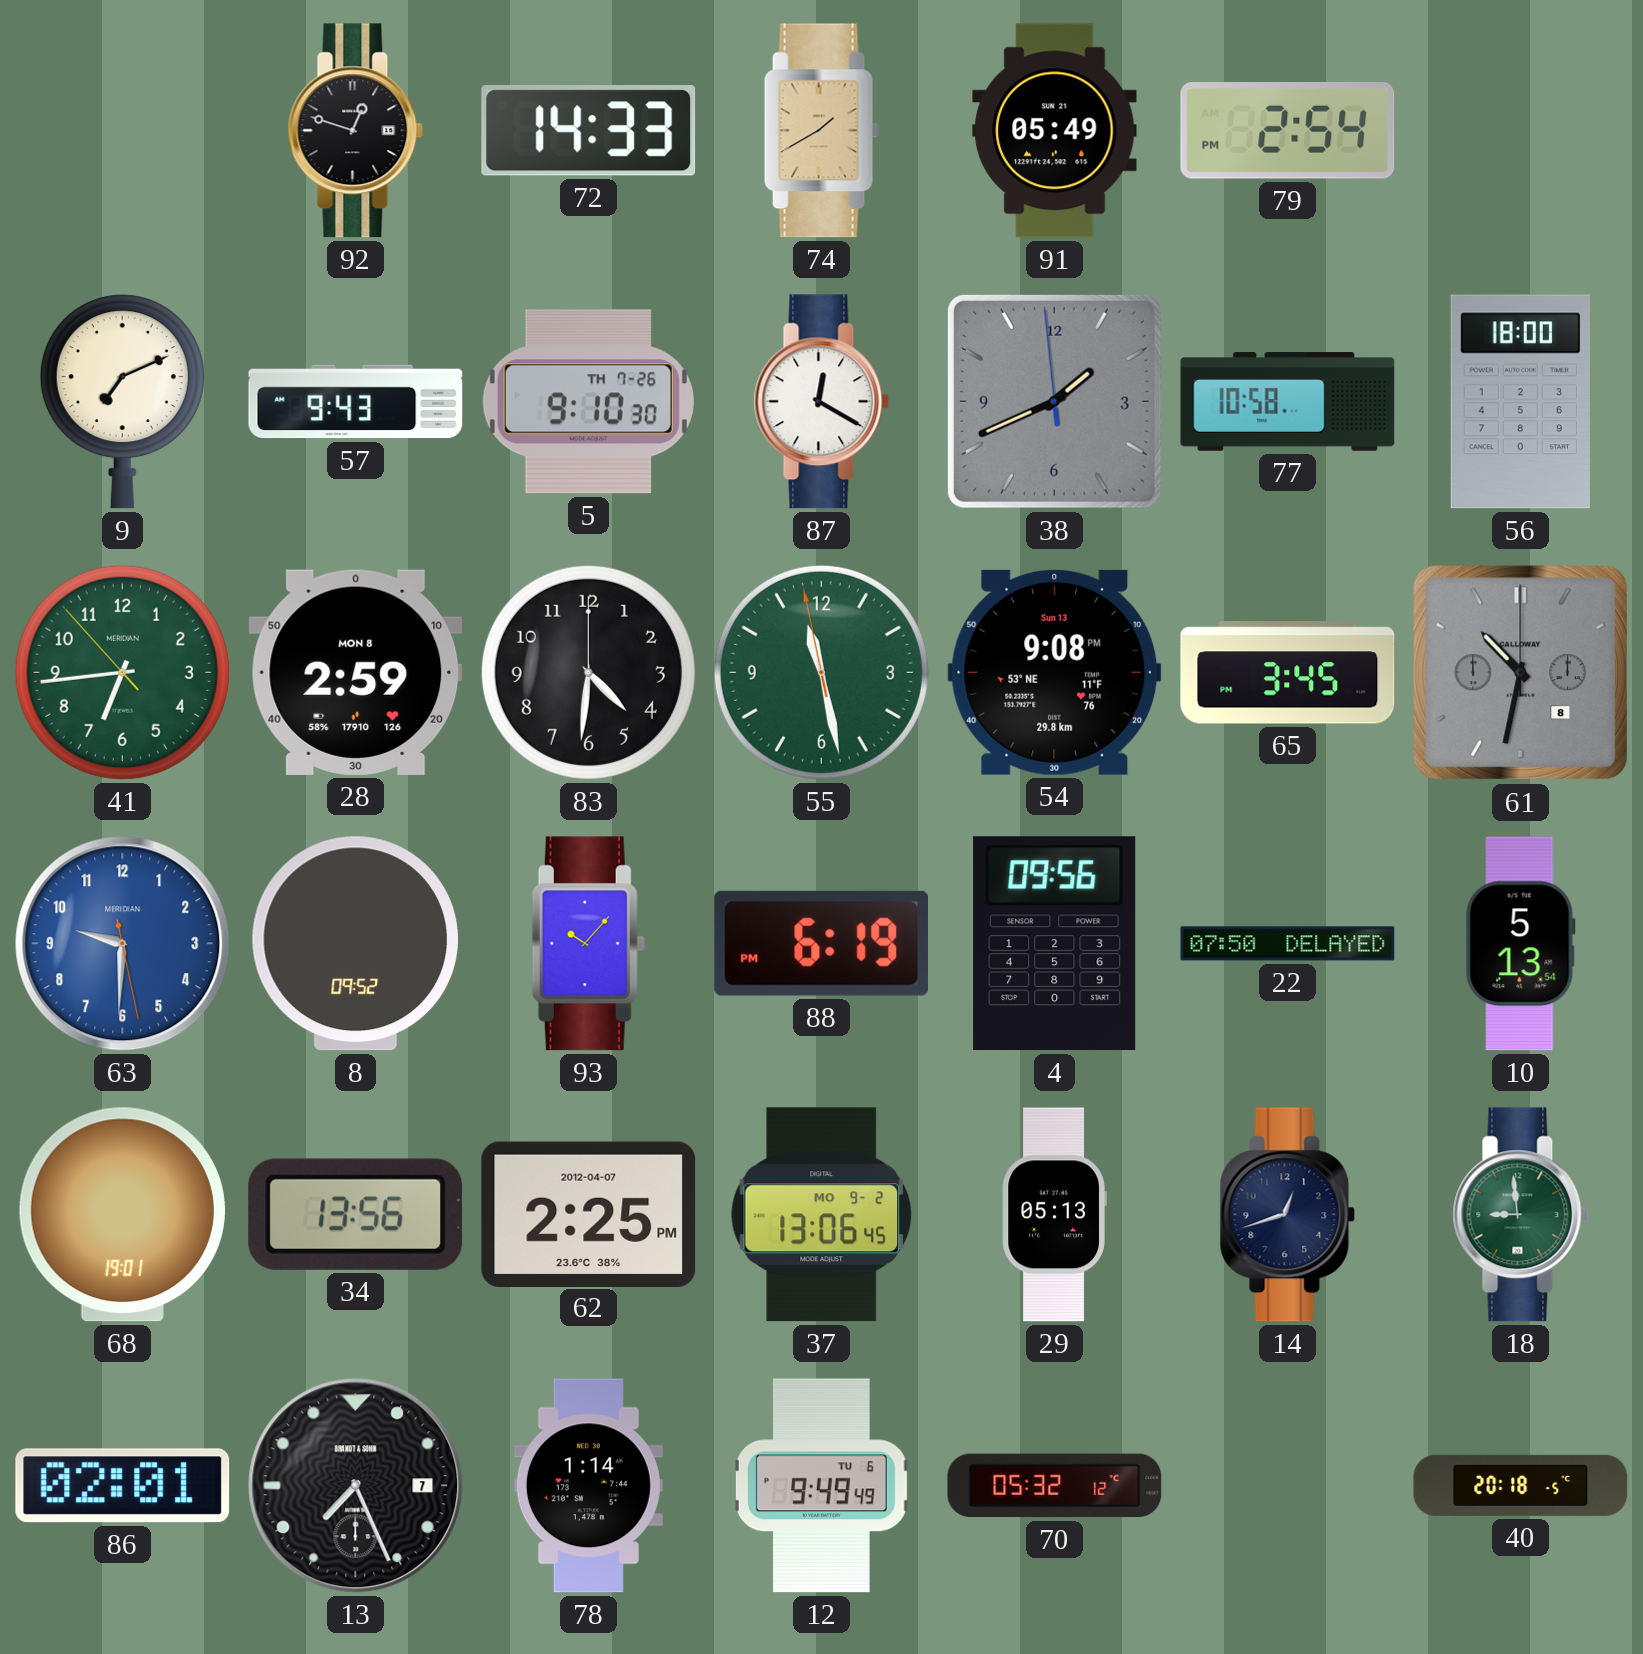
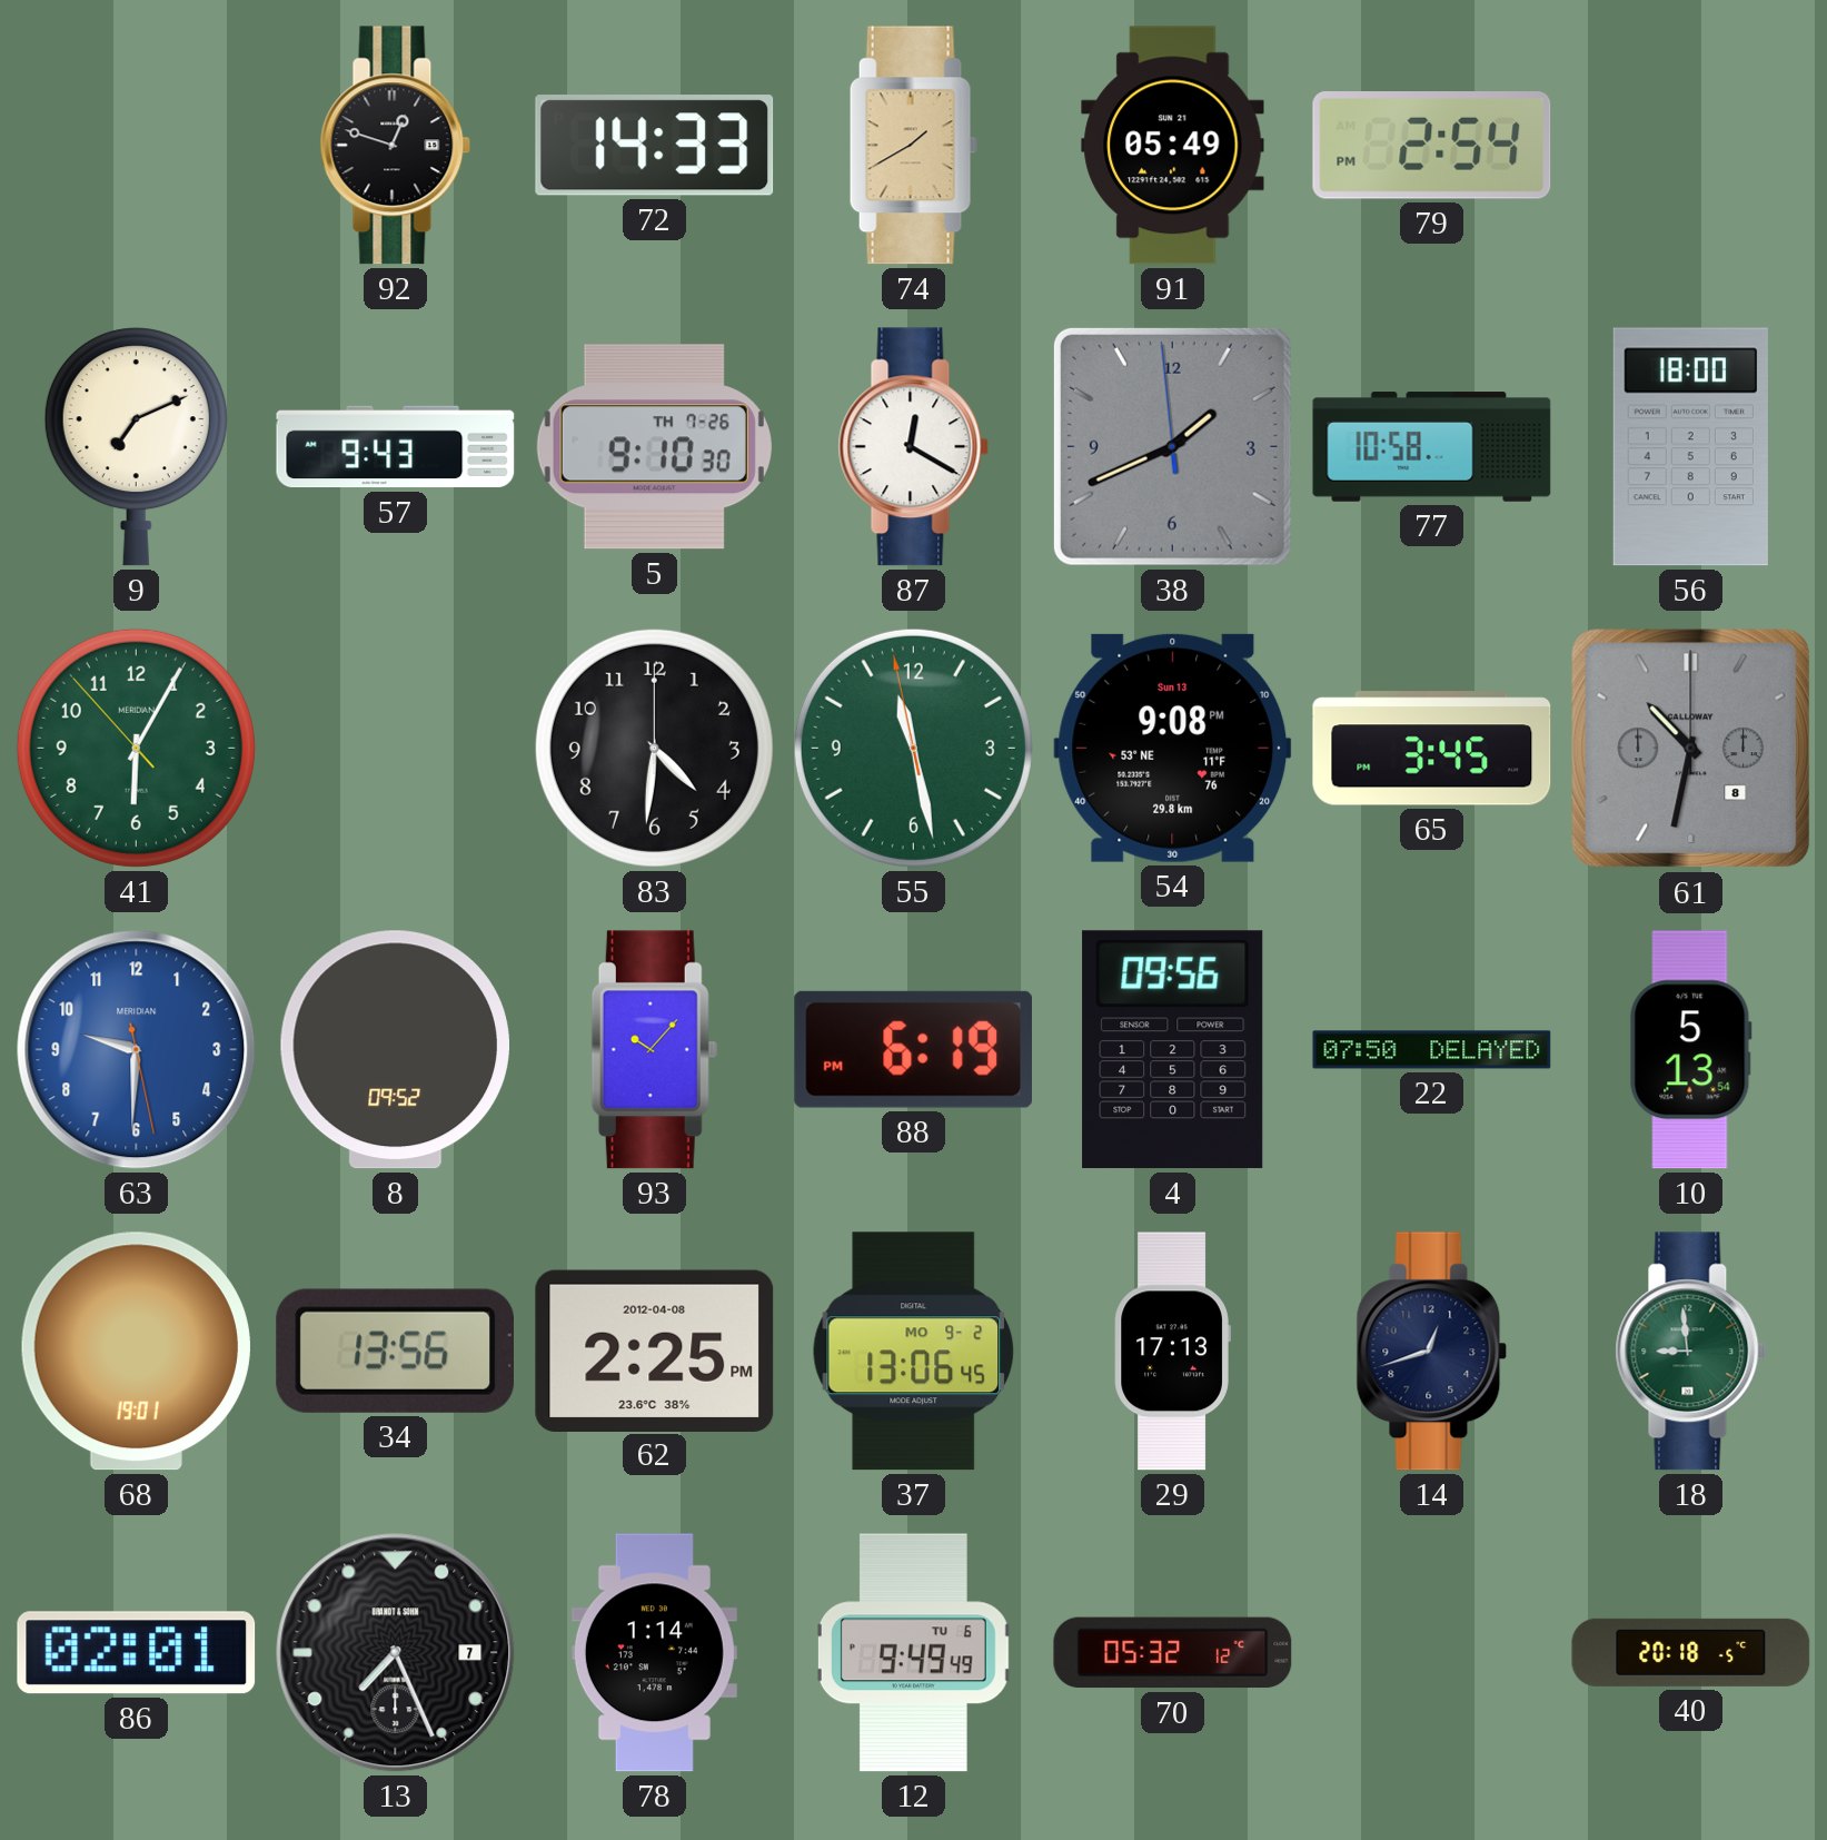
41: 6:43 -> 6:04 (136, 748)
28: 2:59 -> none (356, 672)
62 date: 2012-04-07 -> 2012-04-08 (655, 1351)
29: 05:13 -> 17:13 (1172, 1352)
